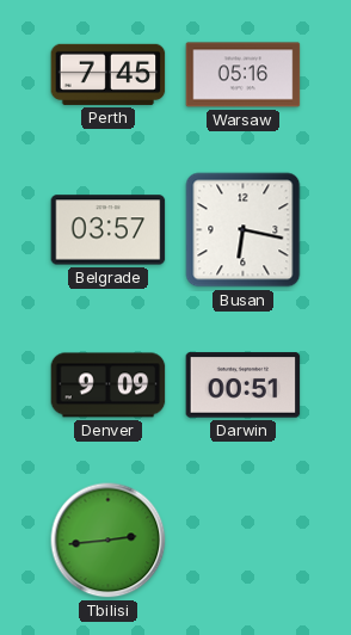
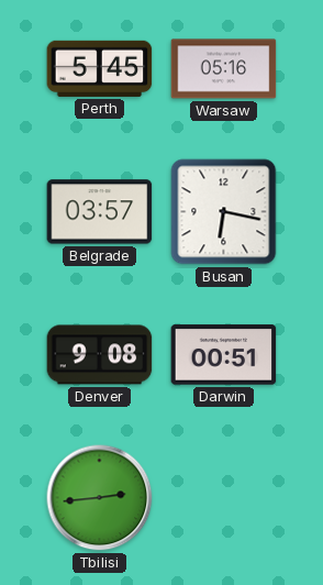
Perth: 7:45 -> 5:45 (100, 68)
Denver: 9:09 -> 9:08 (100, 355)
